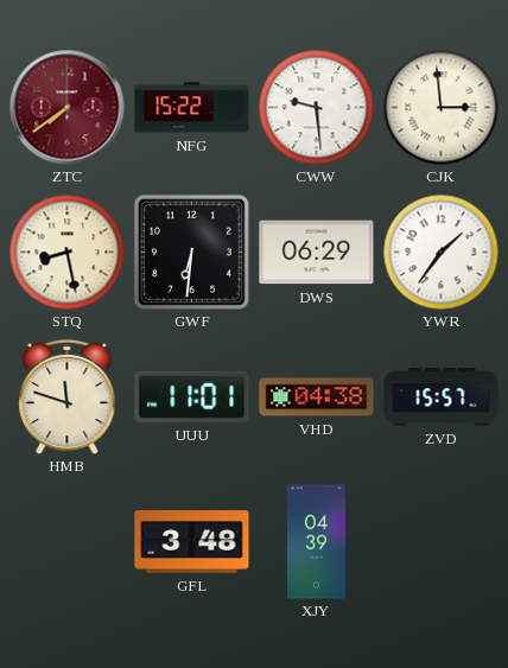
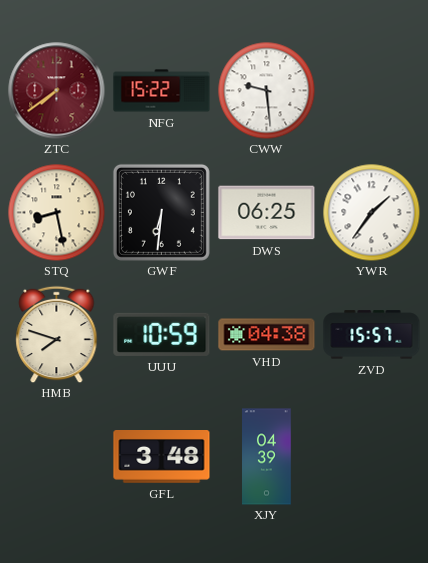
CJK: 2:59 -> none (440, 107)
DWS: 06:29 -> 06:25 (267, 213)
HMB: 11:48 -> 7:48 (57, 334)
UUU: 11:01 -> 10:59 (162, 334)
